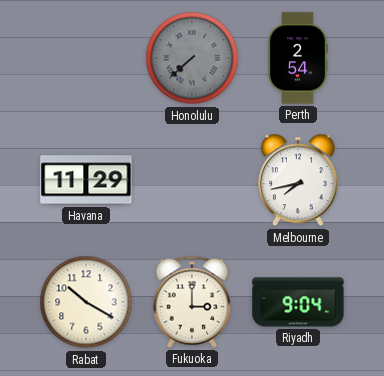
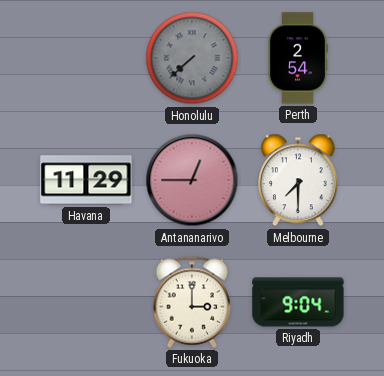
Antananarivo: none -> 12:45 (192, 180)
Melbourne: 7:43 -> 7:30 (299, 180)
Rabat: 10:20 -> none (86, 302)
